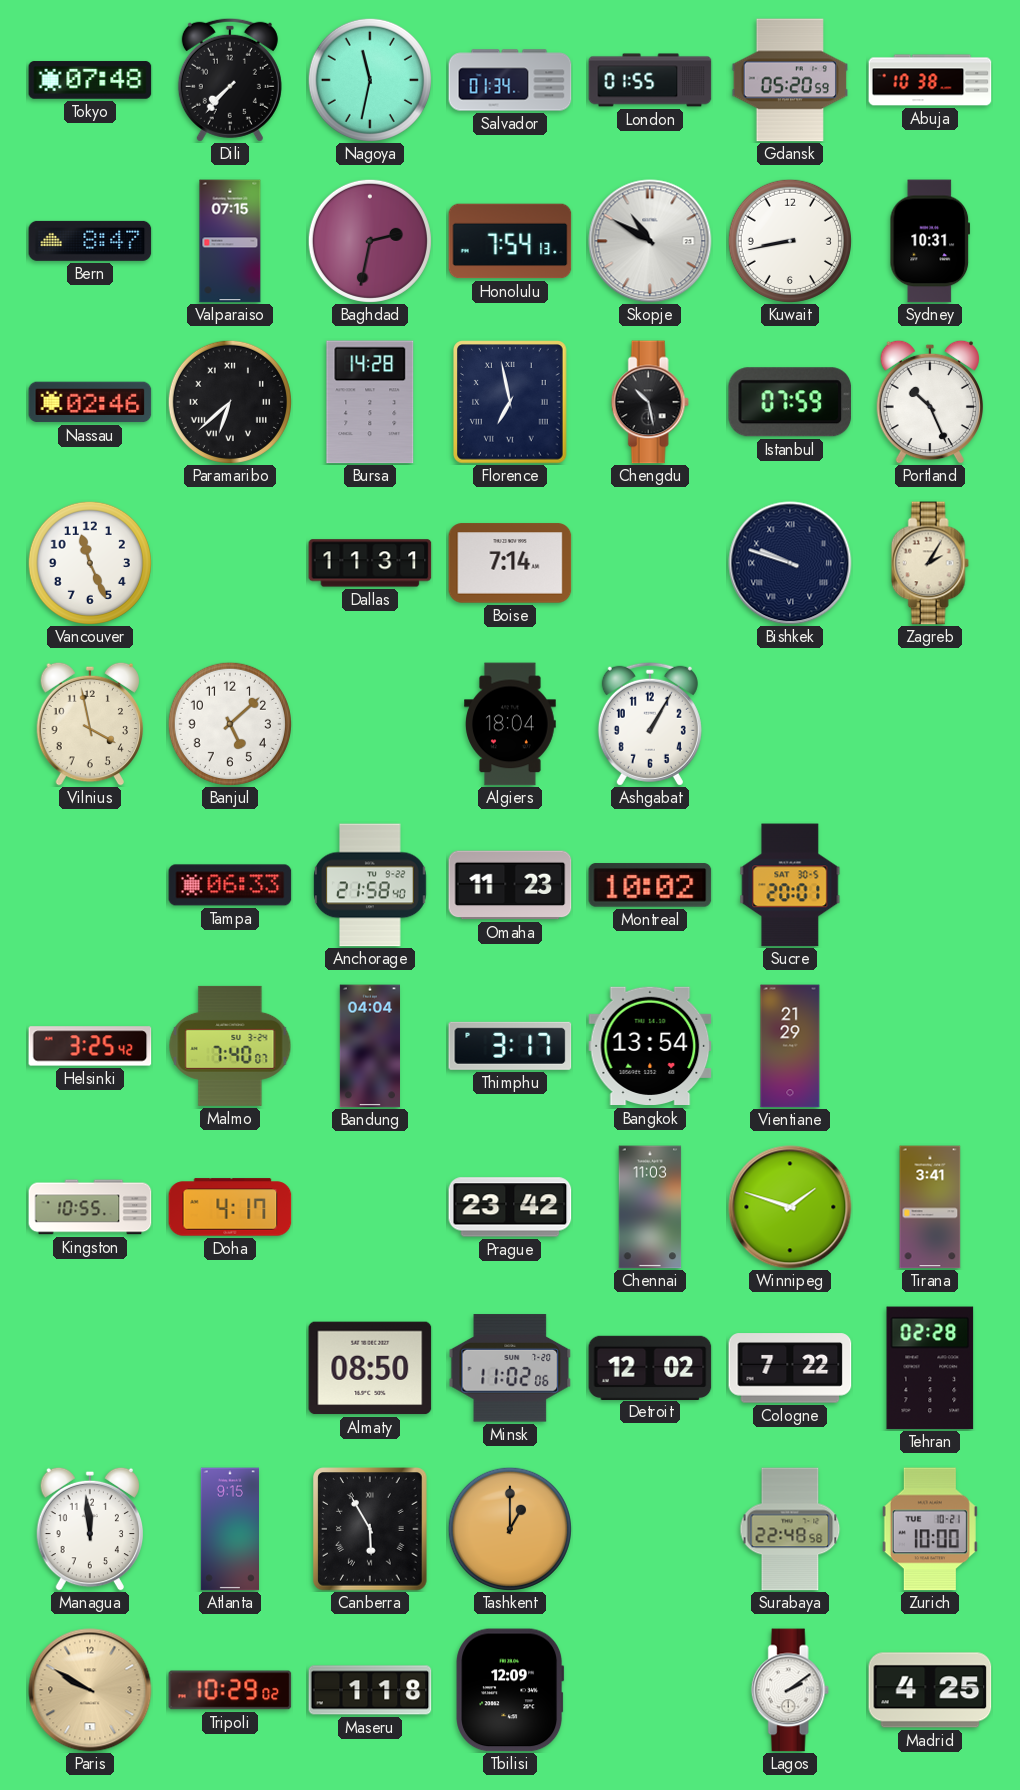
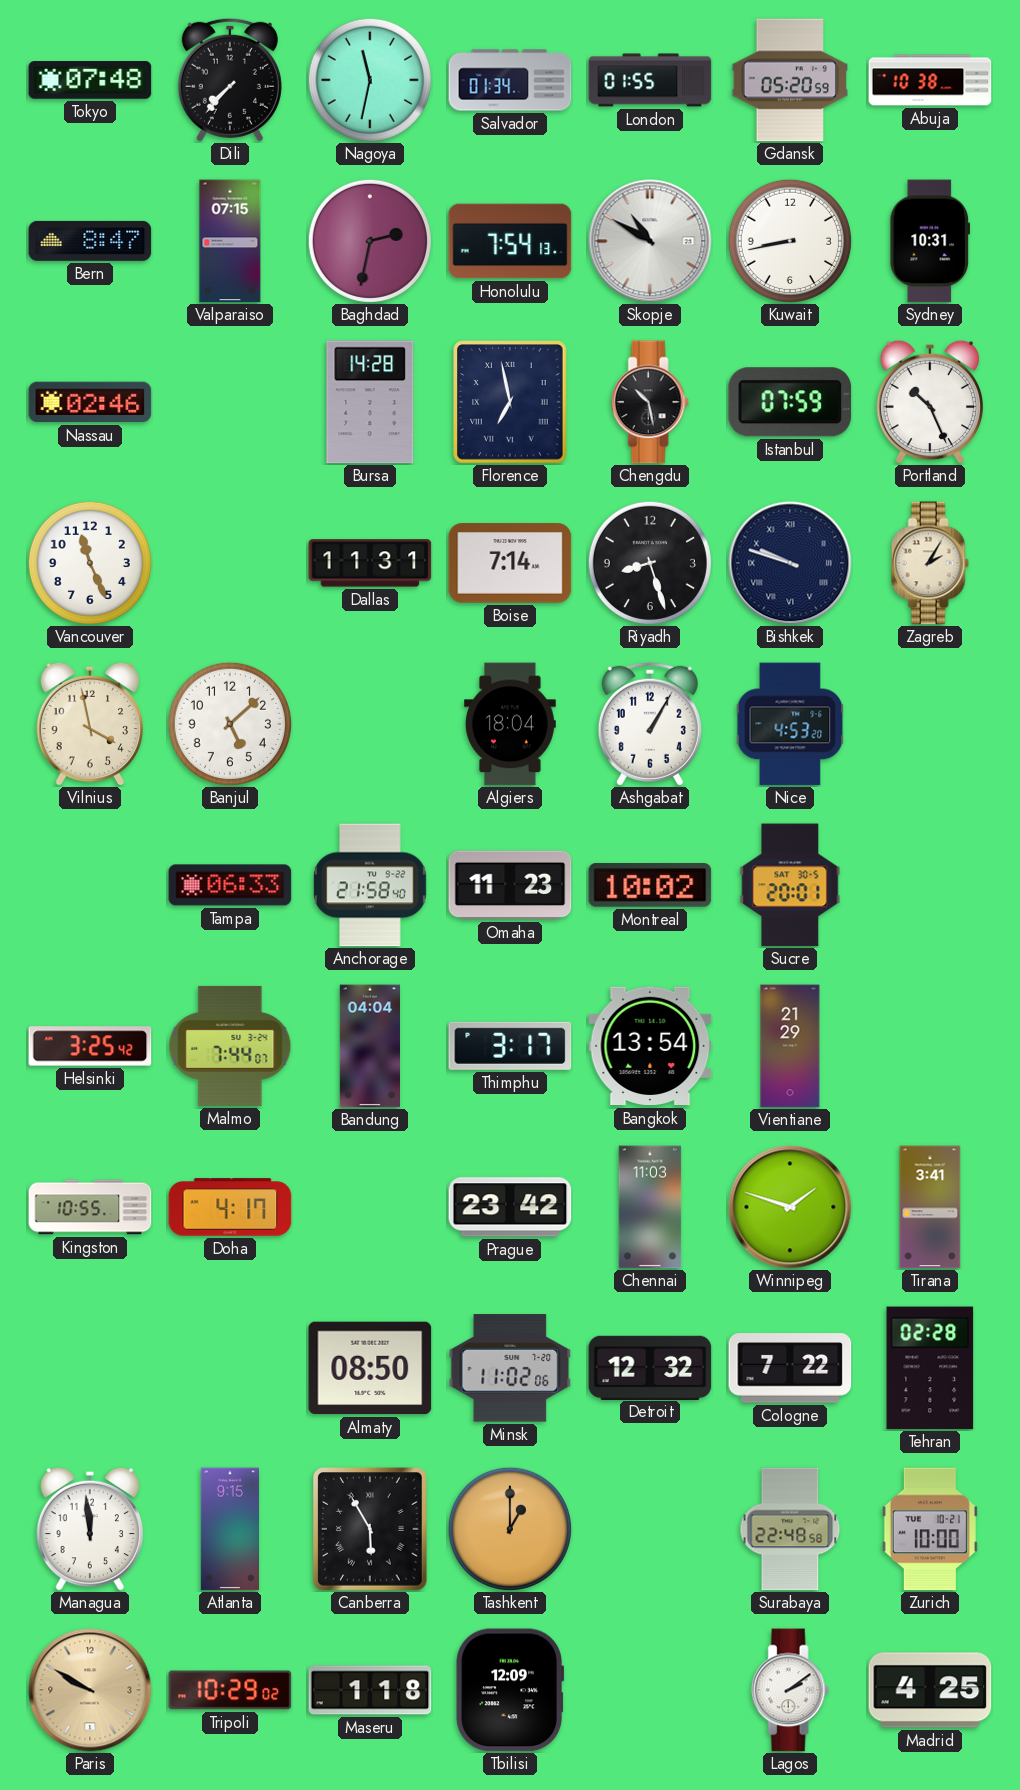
Paramaribo: 6:38 -> none (230, 402)
Riyadh: none -> 8:27 (650, 563)
Nice: none -> 4:53 (790, 724)
Malmo: 7:40 -> 7:44 (230, 1046)
Detroit: 12:02 -> 12:32 (650, 1367)
